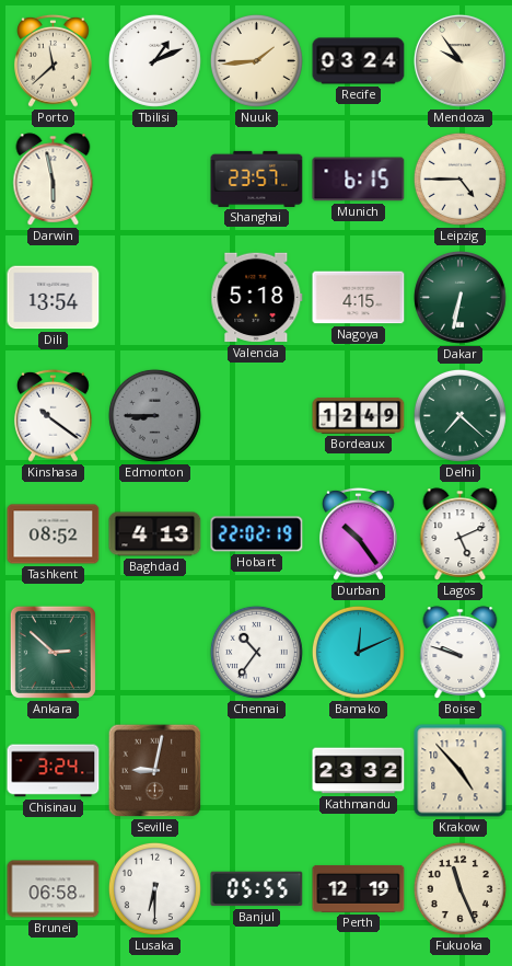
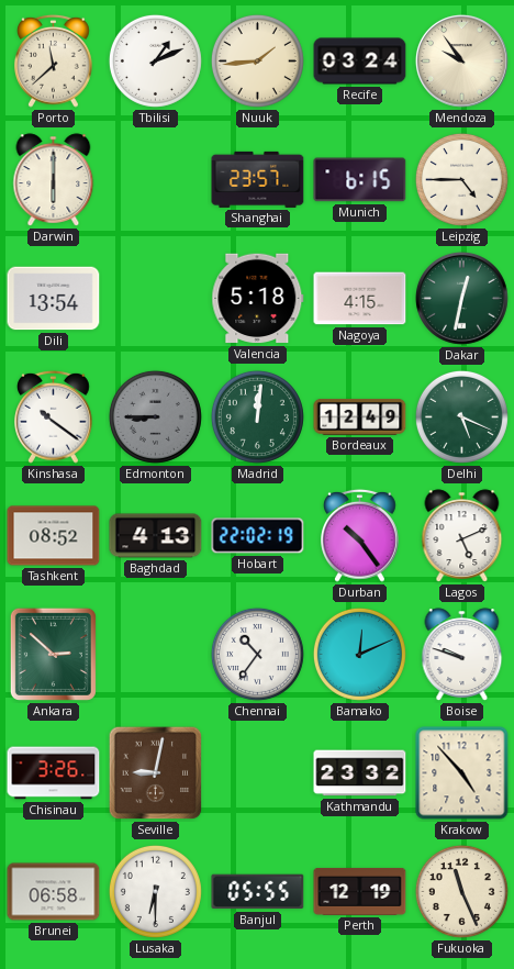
Darwin: 5:58 -> 6:00 (54, 180)
Dakar: 6:32 -> 12:32 (461, 298)
Madrid: none -> 12:01 (257, 416)
Delhi: 7:22 -> 5:19 (461, 416)
Chisinau: 3:24 -> 3:26 (54, 773)
